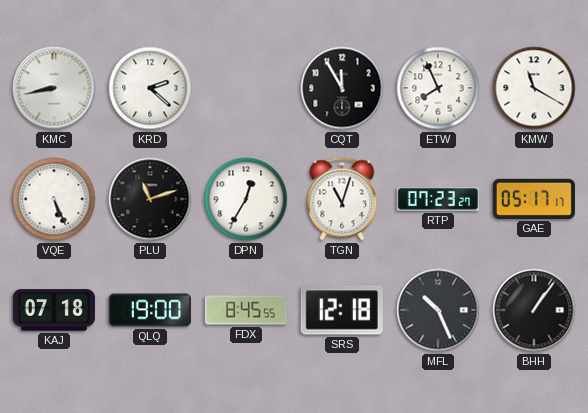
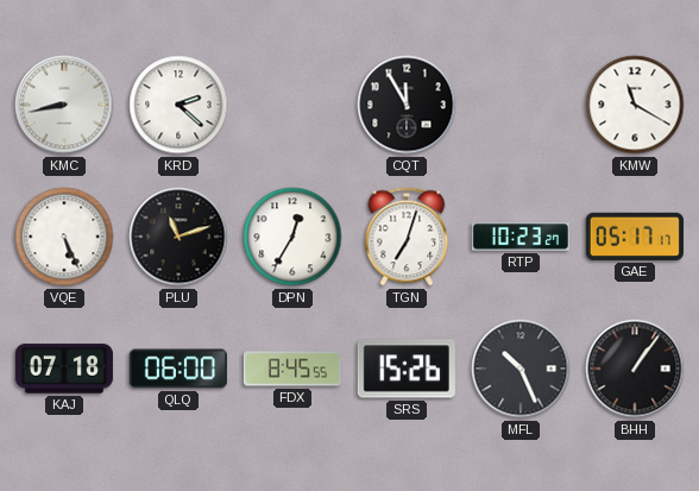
ETW: 7:56 -> none (438, 88)
TGN: 11:03 -> 7:03 (407, 237)
RTP: 07:23 -> 10:23 (521, 237)
QLQ: 19:00 -> 06:00 (178, 369)
SRS: 12:18 -> 15:26 (407, 369)
